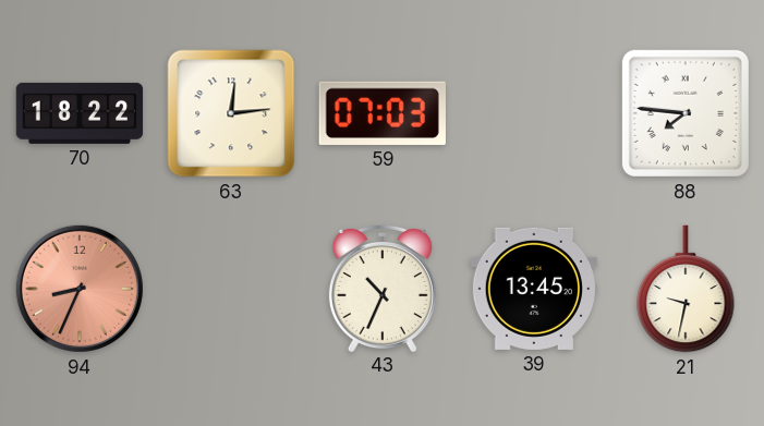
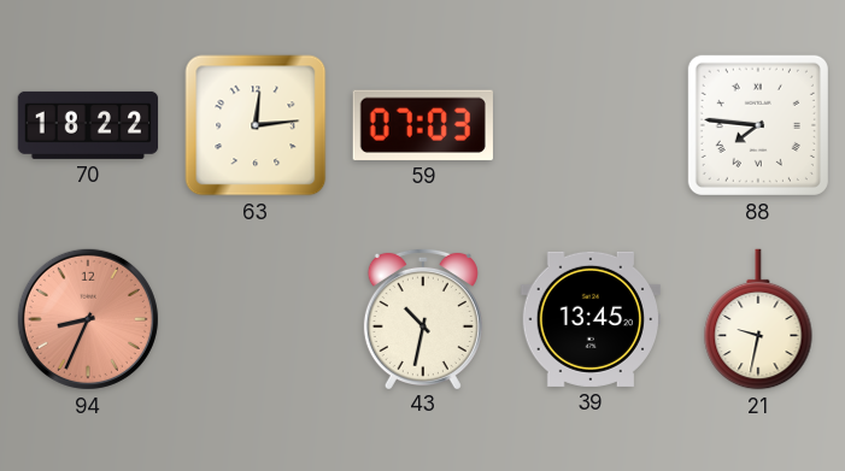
43: 10:34 -> 10:32 (423, 318)
